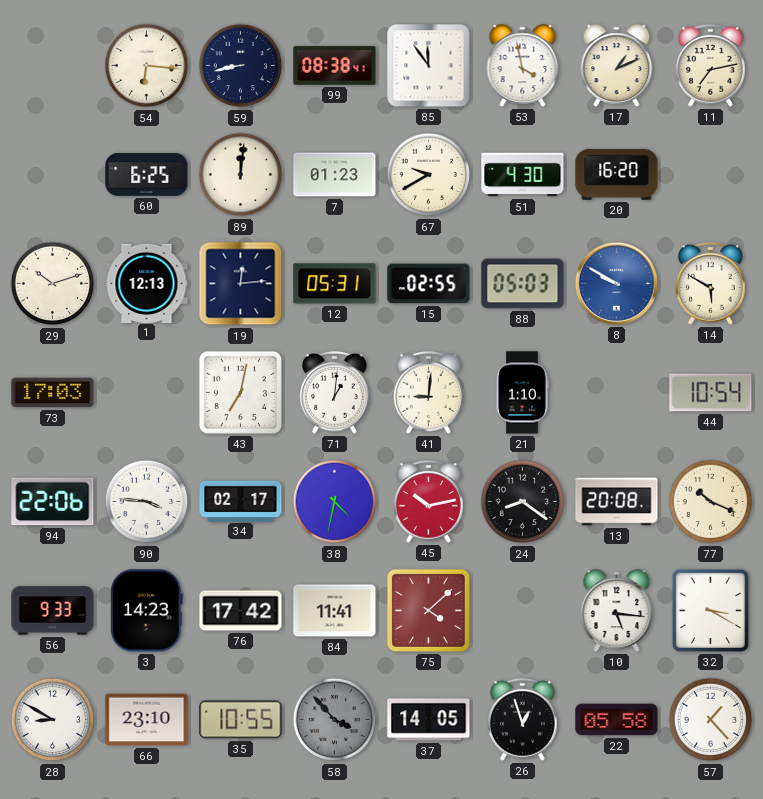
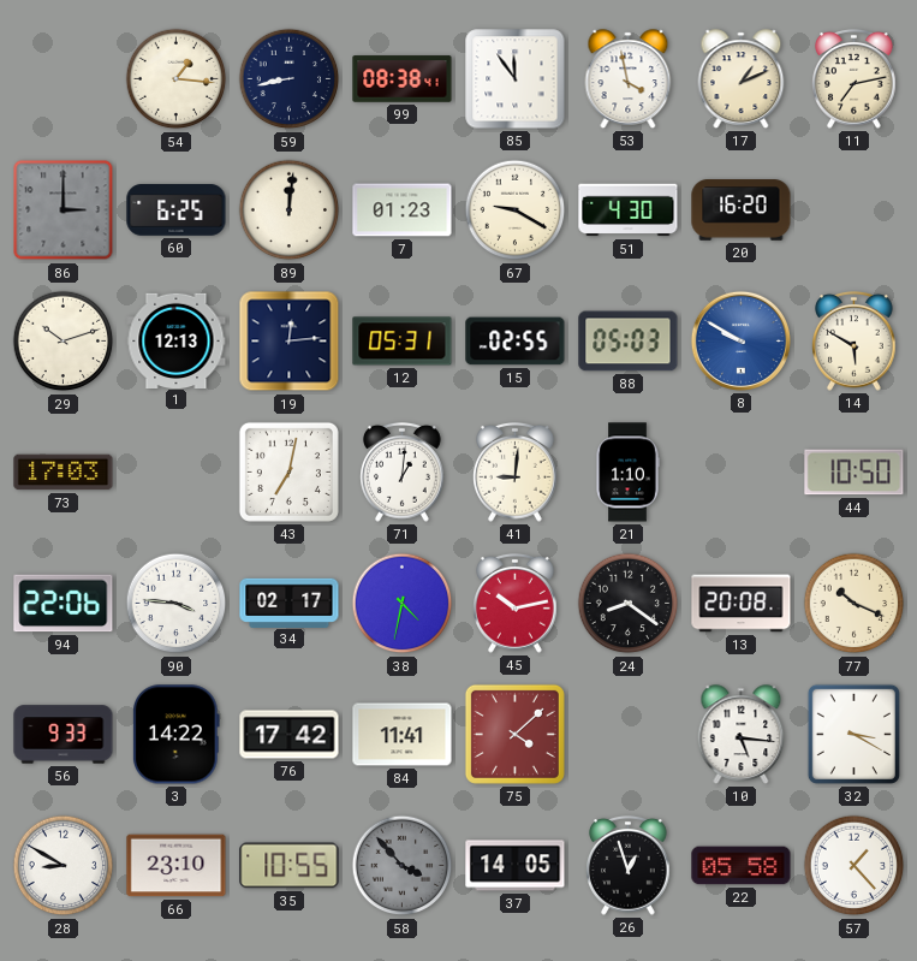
54: 6:16 -> 1:16 (177, 79)
86: none -> 3:00 (64, 210)
67: 9:40 -> 9:20 (516, 210)
44: 10:54 -> 10:50 (855, 473)
3: 14:23 -> 14:22 (175, 735)
